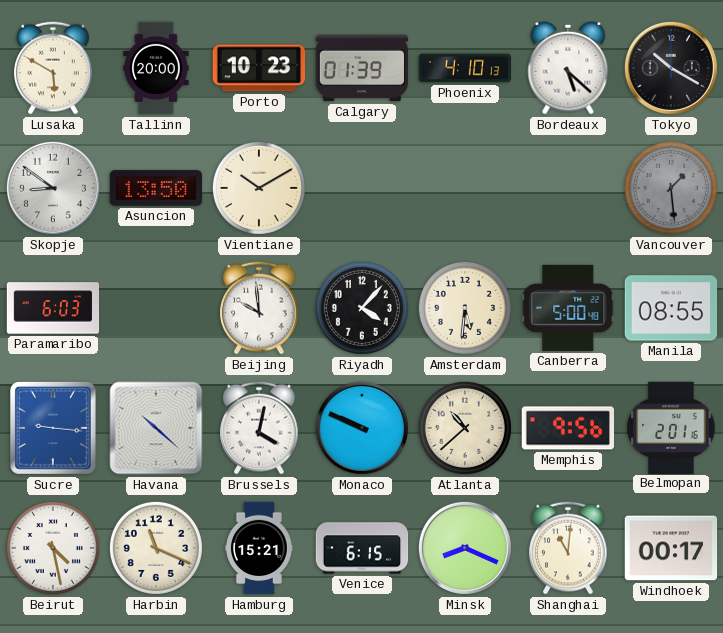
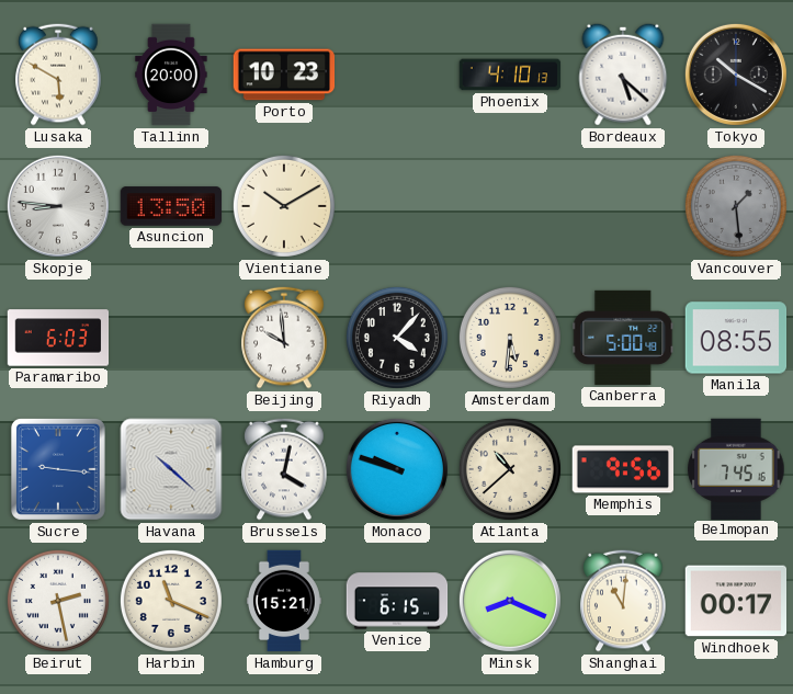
Calgary: 01:39 -> none (362, 68)
Skopje: 8:51 -> 8:46 (58, 206)
Monaco: 9:49 -> 9:48 (397, 469)
Belmopan: 2:01 -> 7:45 (736, 468)
Beirut: 4:28 -> 2:28 (58, 601)
